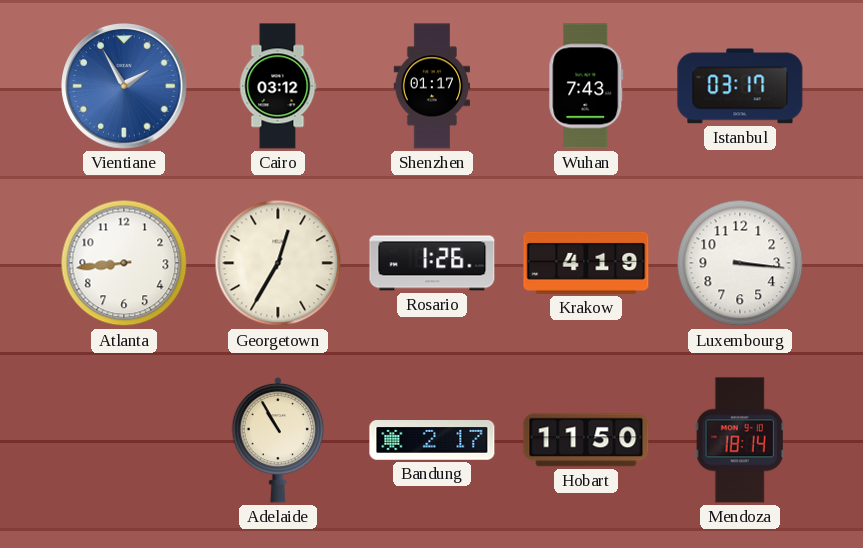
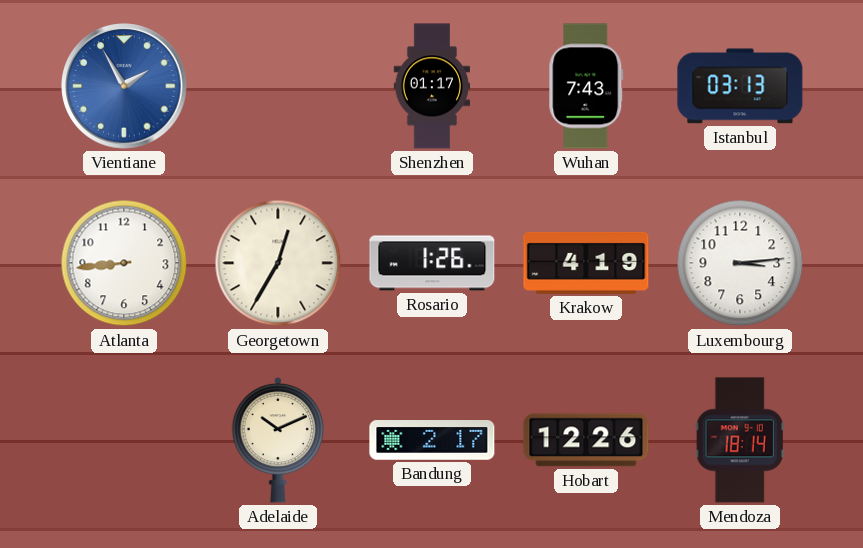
Cairo: 03:12 -> none (278, 86)
Istanbul: 03:17 -> 03:13 (740, 86)
Luxembourg: 3:16 -> 3:14 (740, 263)
Adelaide: 10:55 -> 10:11 (278, 440)
Hobart: 11:50 -> 12:26 (586, 440)
